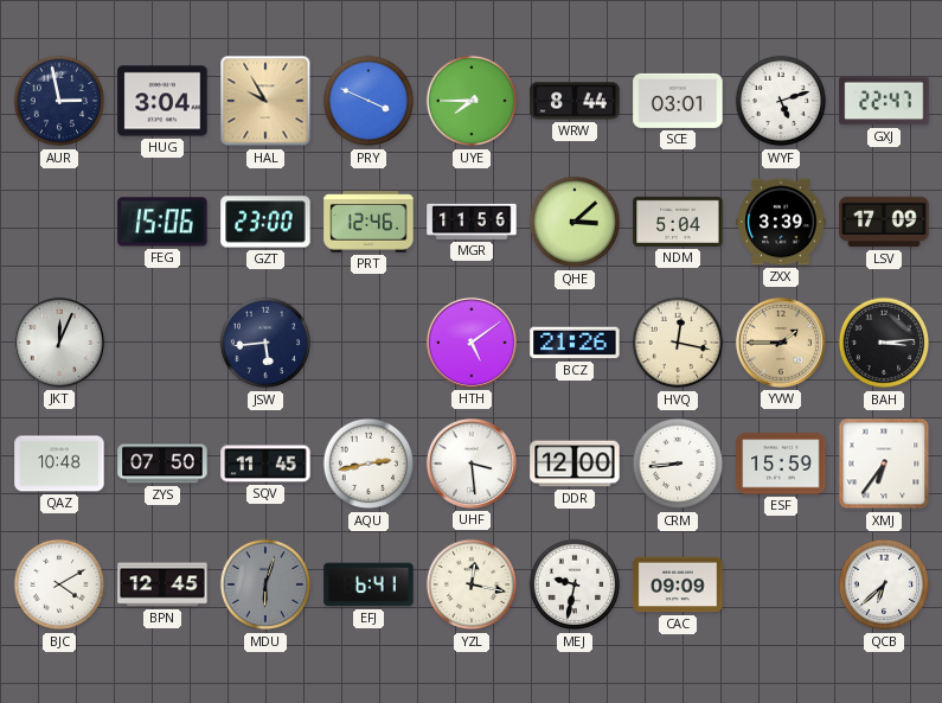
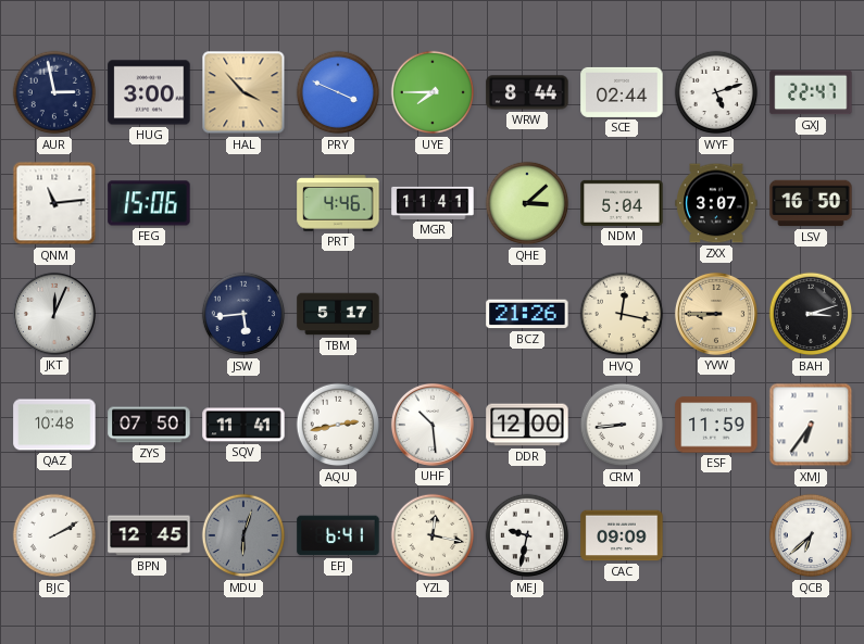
HUG: 3:04 -> 3:00 (149, 92)
HAL: 9:55 -> 3:53 (243, 92)
SCE: 03:01 -> 02:44 (622, 92)
QNM: none -> 11:14 (54, 203)
GZT: 23:00 -> none (265, 222)
PRT: 12:46 -> 4:46 (338, 203)
MGR: 11:56 -> 11:41 (433, 203)
ZXX: 3:39 -> 3:07 (716, 203)
LSV: 17:09 -> 16:50 (811, 203)
TBM: none -> 5:17 (338, 314)
HTH: 5:09 -> none (472, 343)
YVW: 1:45 -> 8:45 (716, 314)
BAH: 3:14 -> 3:12 (811, 314)
SQV: 11:45 -> 11:41 (243, 425)
UHF: 3:29 -> 10:29 (433, 425)
ESF: 15:59 -> 11:59 (716, 425)
BJC: 4:10 -> 2:10 (54, 535)
